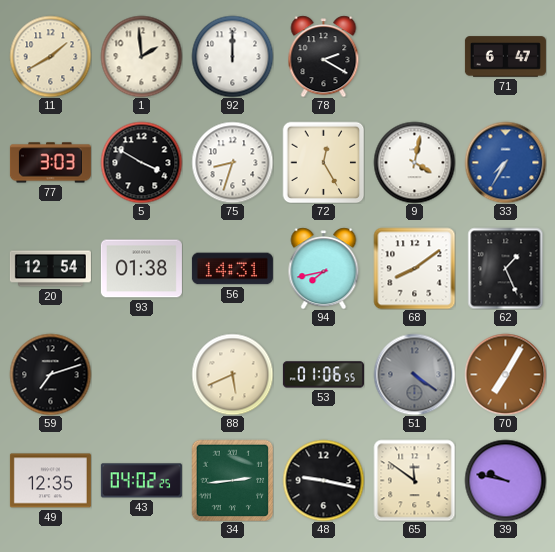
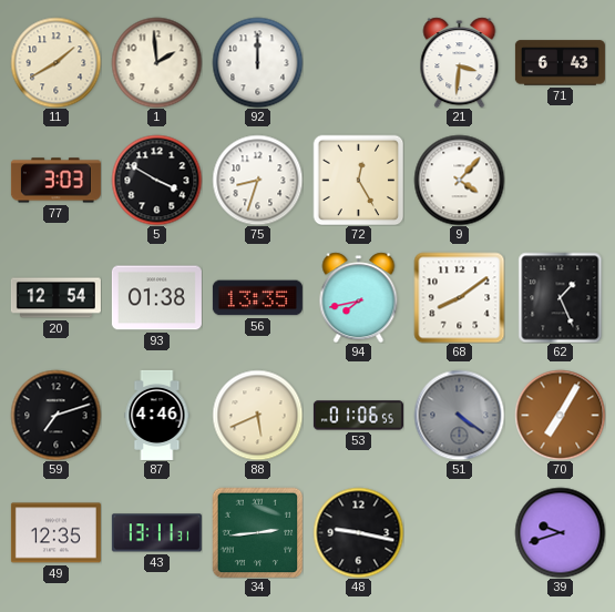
78: 2:20 -> none (324, 56)
21: none -> 3:31 (460, 62)
71: 6:47 -> 6:43 (560, 63)
9: 4:02 -> 4:07 (459, 180)
33: 7:35 -> none (505, 162)
56: 14:31 -> 13:35 (257, 298)
87: none -> 4:46 (157, 415)
43: 04:02 -> 13:11 (156, 533)
65: 11:51 -> none (414, 480)
39: 9:47 -> 9:42 (560, 532)
